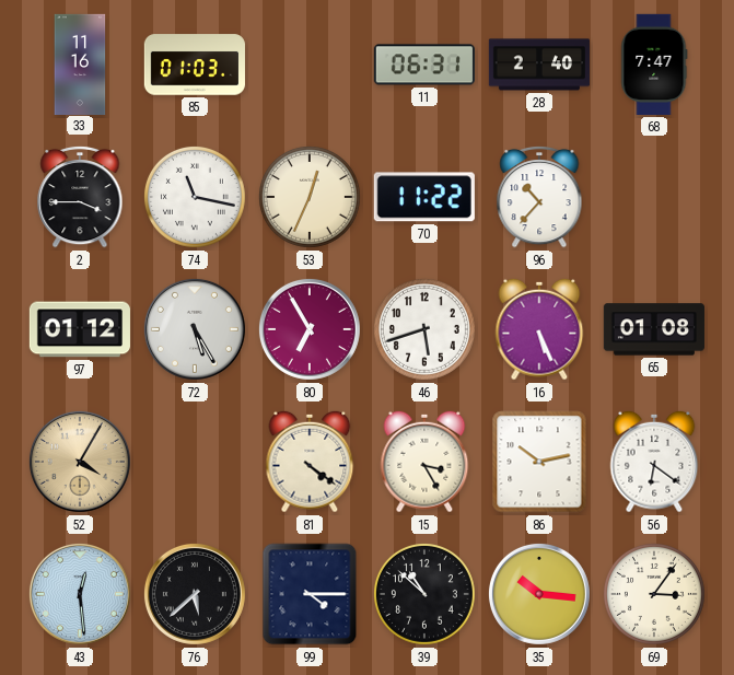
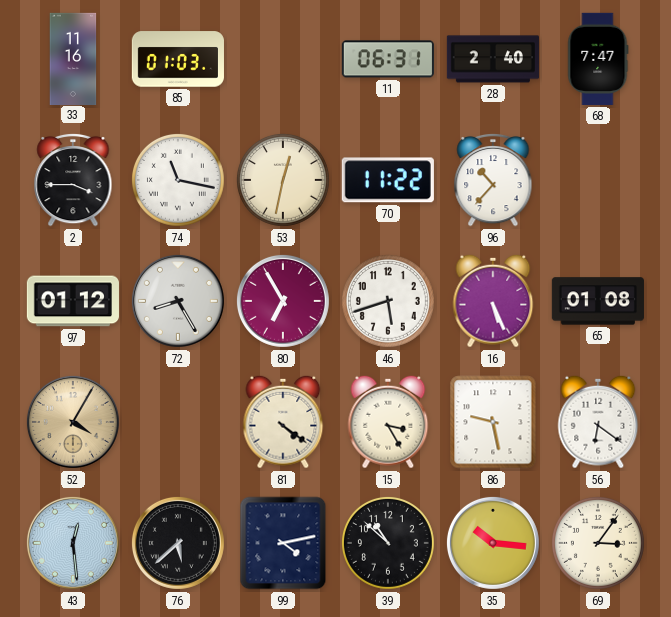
53: 12:34 -> 12:32 (283, 180)
72: 5:25 -> 8:25 (178, 301)
86: 10:13 -> 9:28 (493, 422)
99: 4:15 -> 4:13 (283, 543)
